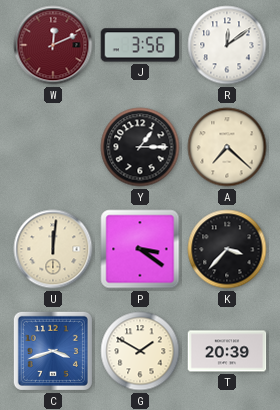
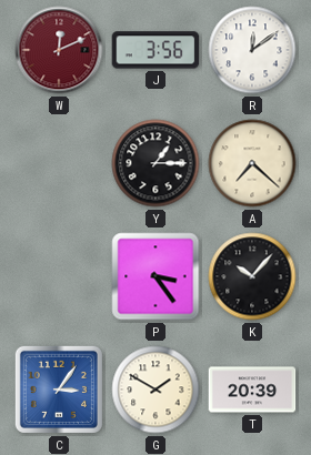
U: 12:01 -> none (53, 249)
P: 3:21 -> 3:24 (155, 276)
K: 3:37 -> 10:07 (252, 276)
C: 3:42 -> 3:06 (59, 390)
